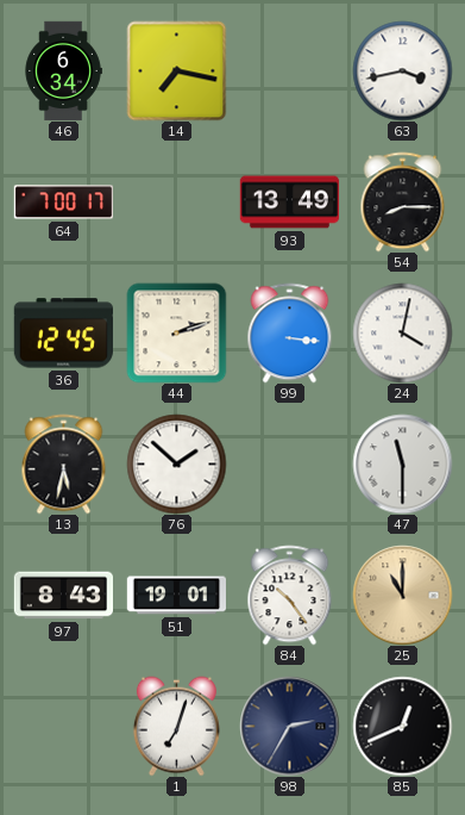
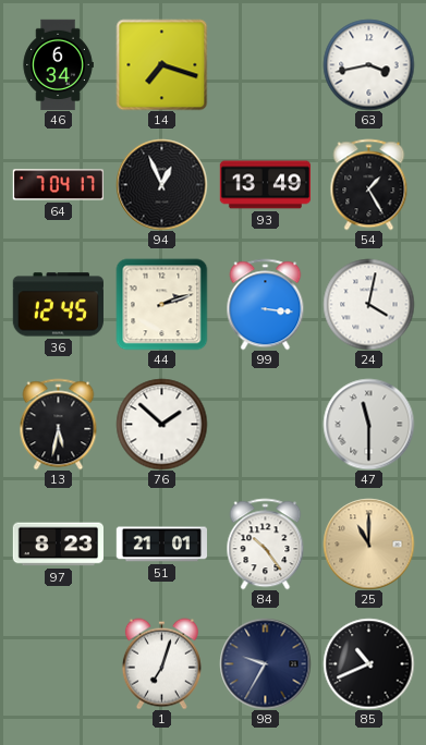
14: 7:17 -> 7:18 (161, 64)
64: 7:00 -> 7:04 (58, 185)
94: none -> 12:56 (161, 184)
54: 8:15 -> 1:25 (369, 184)
97: 8:43 -> 8:23 (58, 545)
51: 19:01 -> 21:01 (161, 545)
98: 2:35 -> 9:35 (265, 663)
85: 12:41 -> 10:41 (368, 663)
